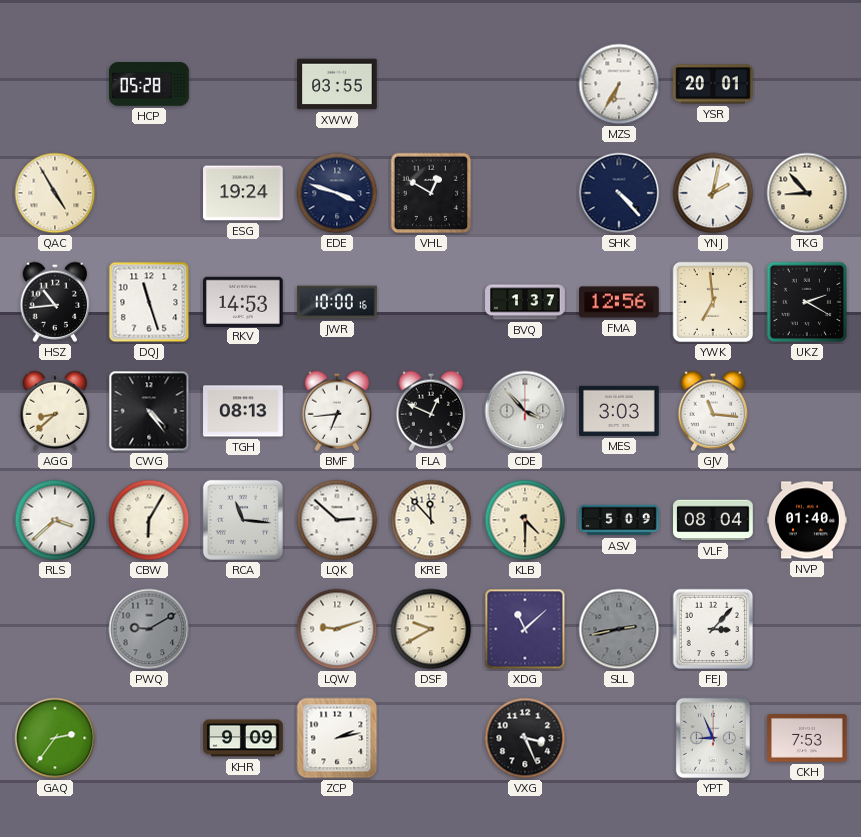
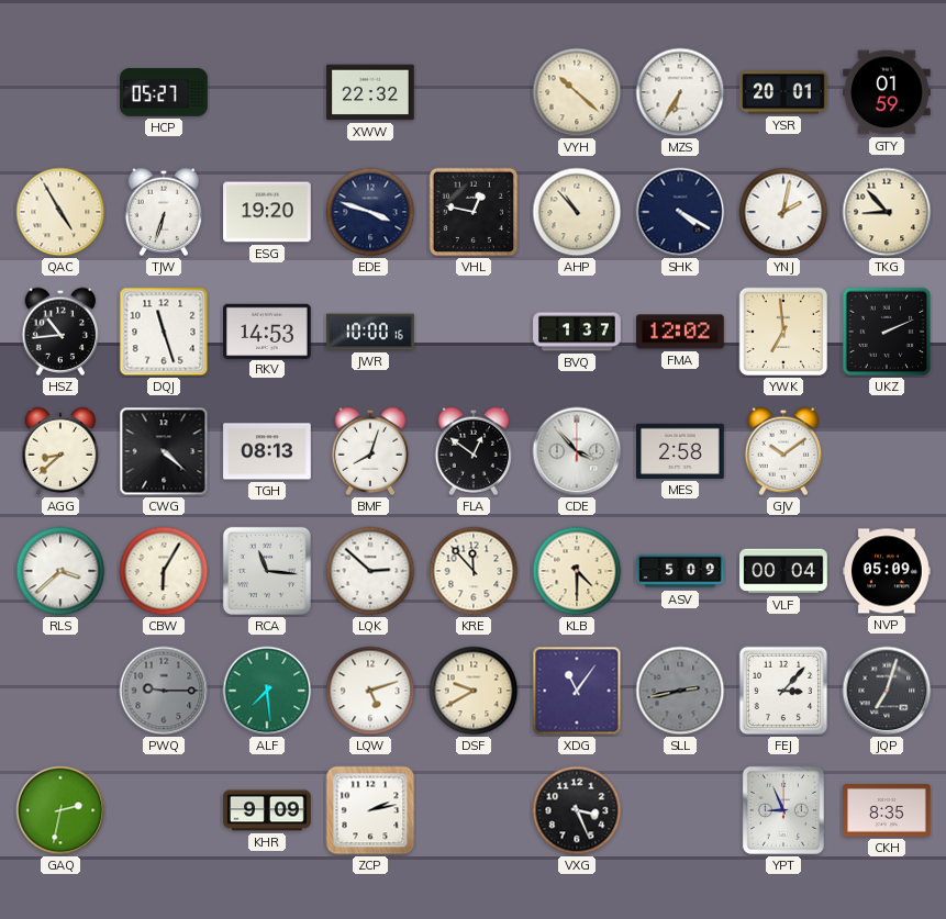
HCP: 05:28 -> 05:27 (164, 92)
XWW: 03:55 -> 22:32 (370, 92)
VYH: none -> 10:22 (577, 92)
GTY: none -> 01:59 (887, 92)
TJW: none -> 6:33 (164, 212)
ESG: 19:24 -> 19:20 (267, 212)
VHL: 12:50 -> 12:47 (474, 212)
AHP: none -> 10:53 (577, 212)
SHK: 4:23 -> 4:20 (680, 212)
FMA: 12:56 -> 12:02 (680, 332)
UKZ: 2:20 -> 2:11 (887, 332)
CWG: 4:24 -> 4:22 (164, 451)
BMF: 6:44 -> 8:03 (370, 451)
FLA: 12:49 -> 12:51 (474, 451)
MES: 3:03 -> 2:58 (680, 451)
GJV: 11:16 -> 10:09 (783, 451)
VLF: 08:04 -> 00:04 (783, 571)
NVP: 01:40 -> 05:09 (887, 571)
PWQ: 9:10 -> 9:15 (164, 691)
ALF: none -> 7:29 (267, 691)
LQW: 9:12 -> 5:12 (370, 691)
XDG: 11:08 -> 11:06 (577, 691)
JQP: none -> 7:03 (887, 691)
GAQ: 2:36 -> 2:32 (60, 810)
CKH: 7:53 -> 8:35 (887, 811)
